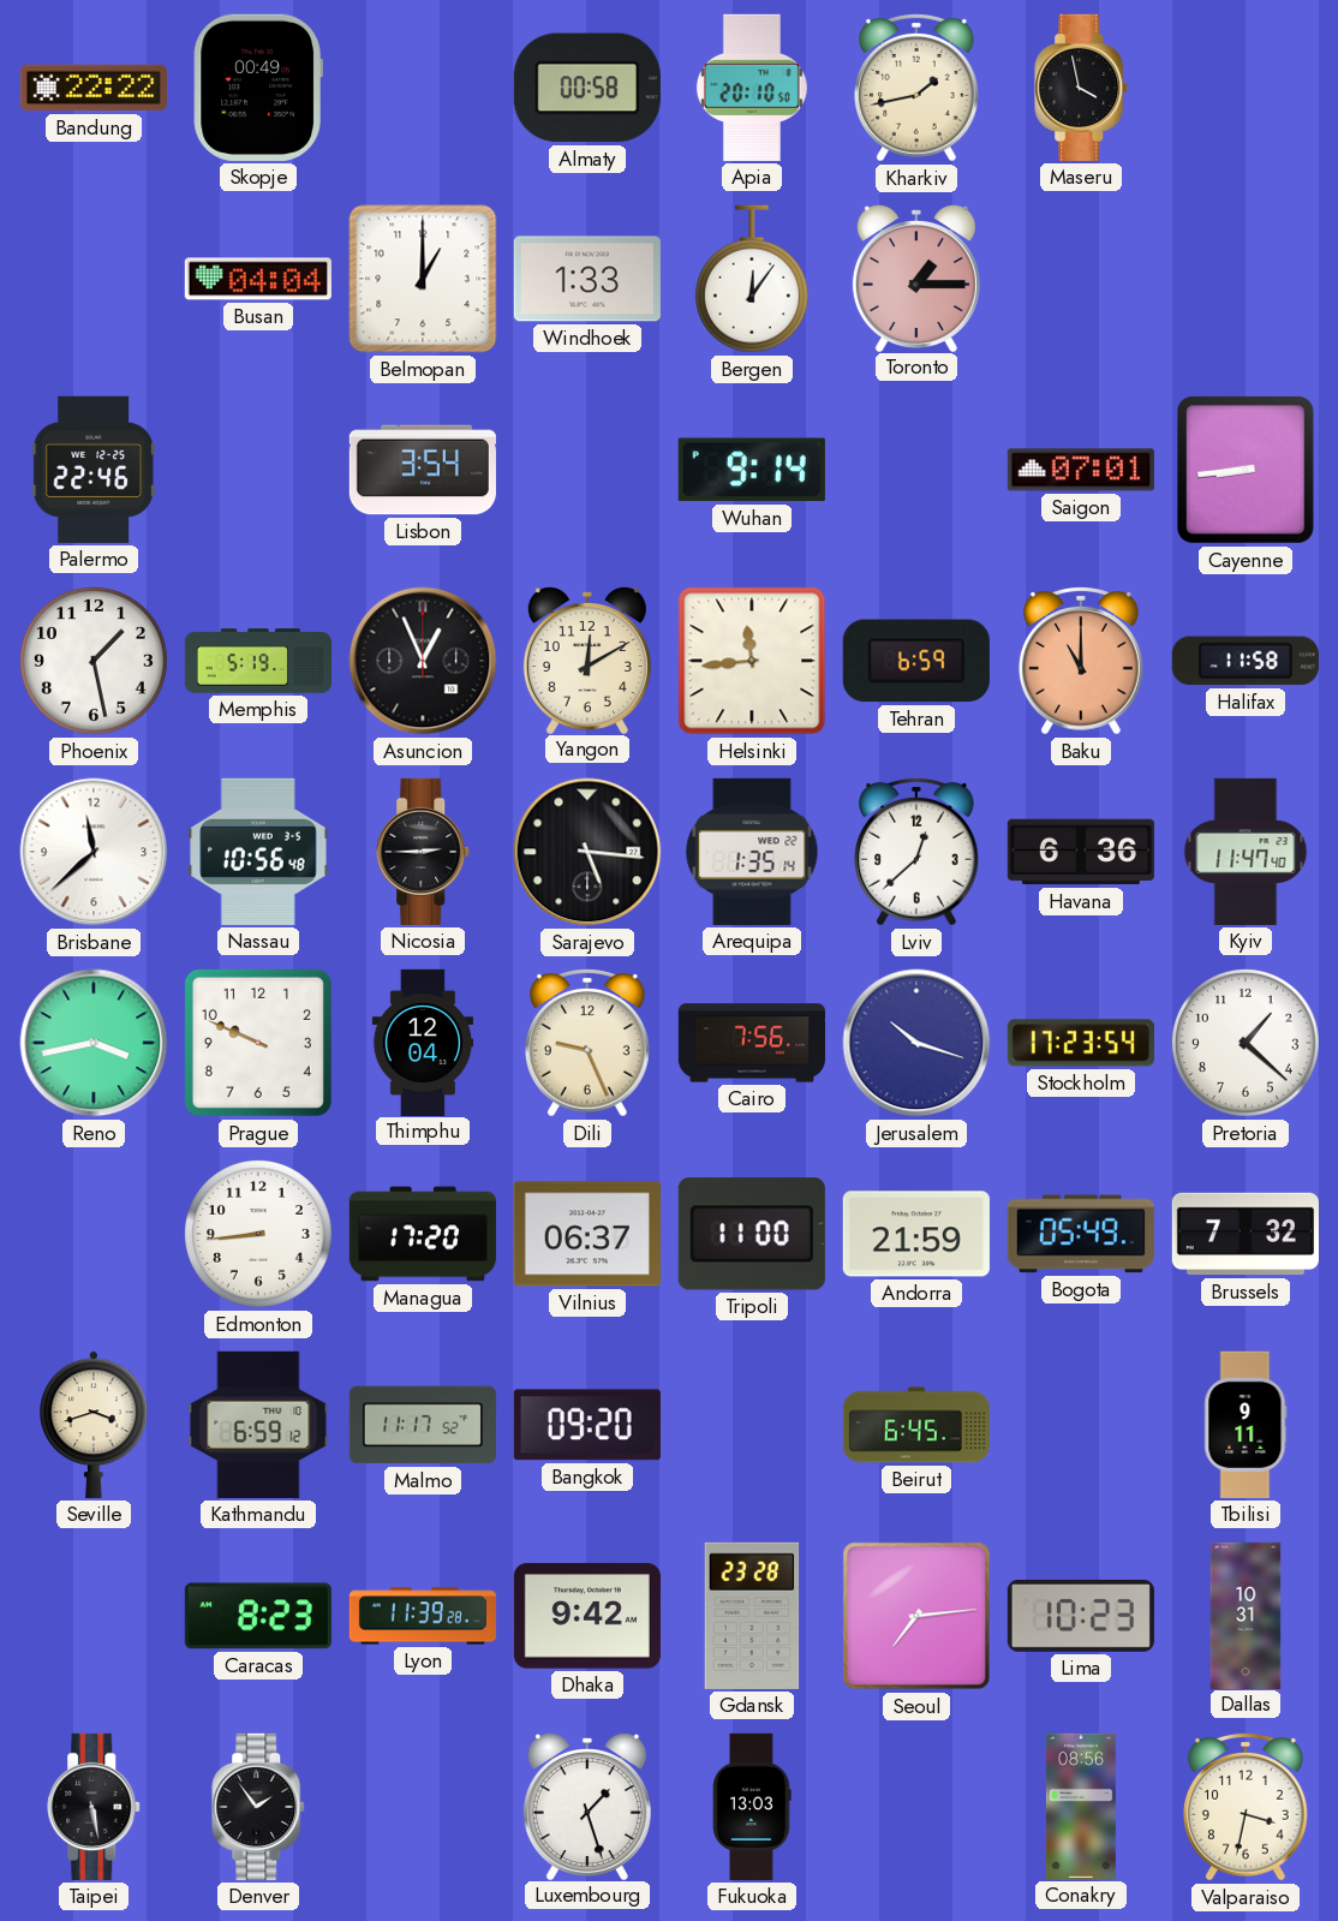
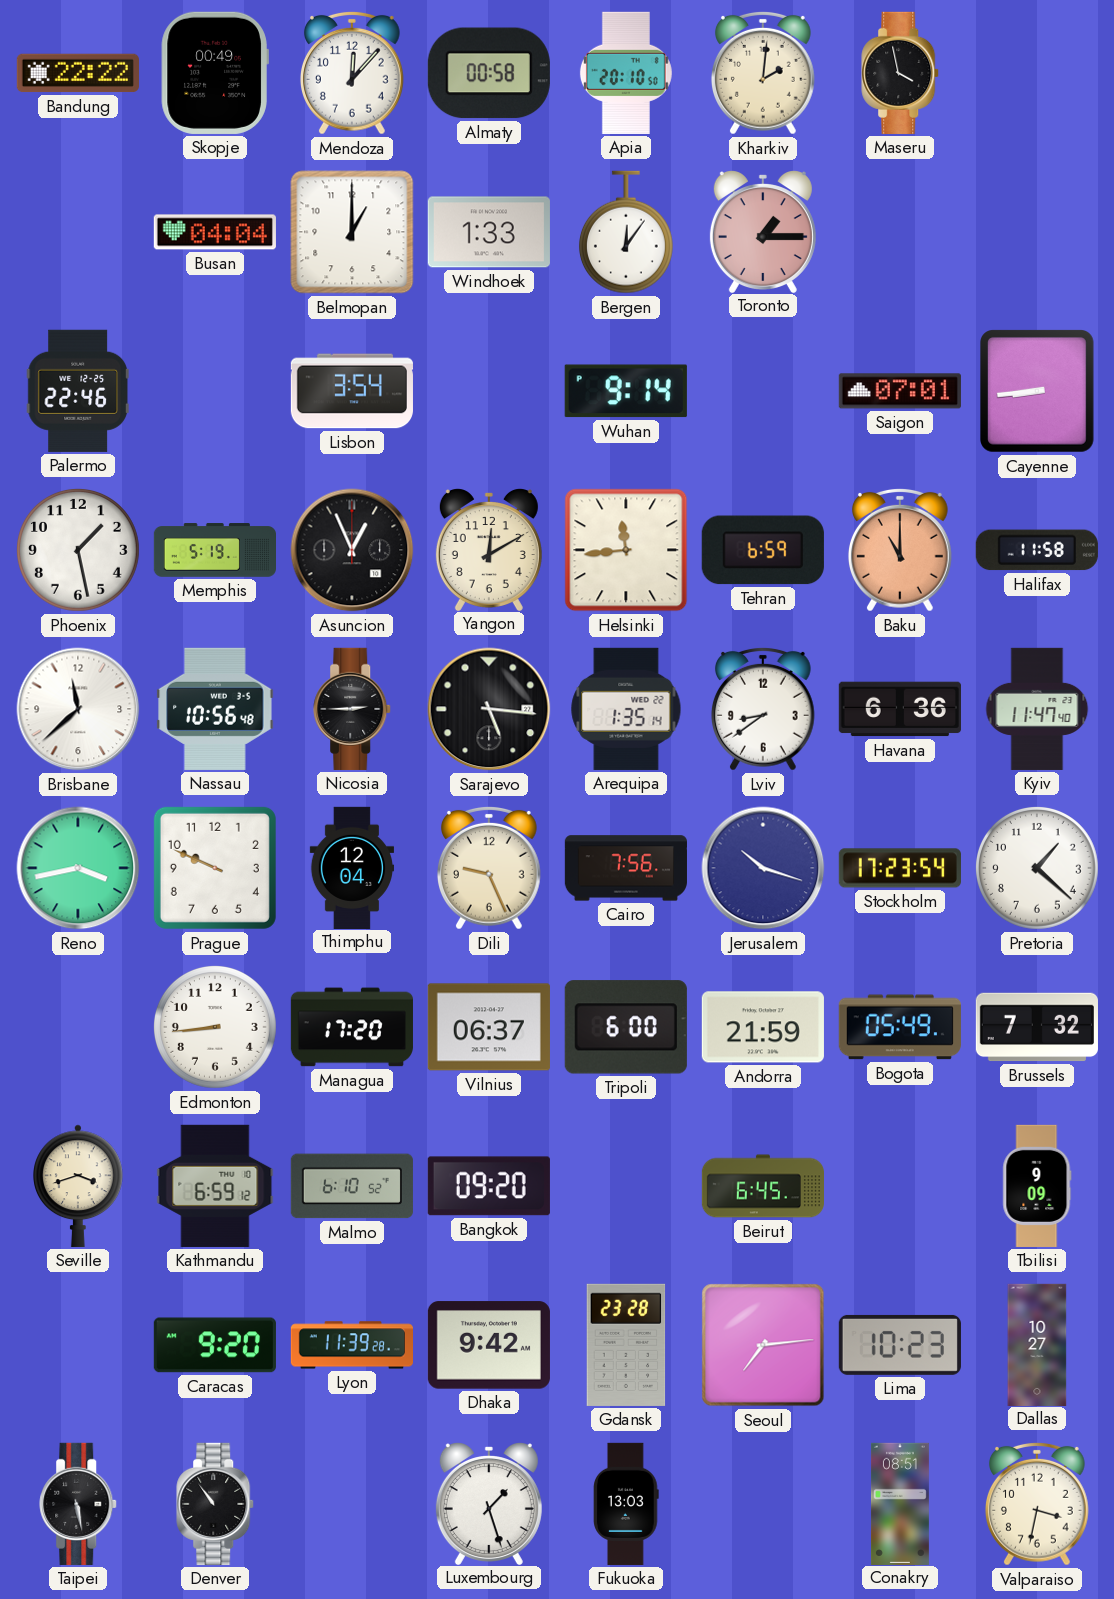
Mendoza: none -> 12:07 (352, 73)
Kharkiv: 1:43 -> 2:01 (763, 73)
Lviv: 12:38 -> 8:39 (763, 709)
Tripoli: 11:00 -> 6:00 (626, 1027)
Malmo: 11:17 -> 6:10 (352, 1186)
Tbilisi: 9:11 -> 9:09 (1037, 1186)
Caracas: 8:23 -> 9:20 (215, 1345)
Dallas: 10:31 -> 10:27 (1037, 1344)
Denver: 1:54 -> 10:54 (216, 1504)
Conakry: 08:56 -> 08:51 (900, 1503)
